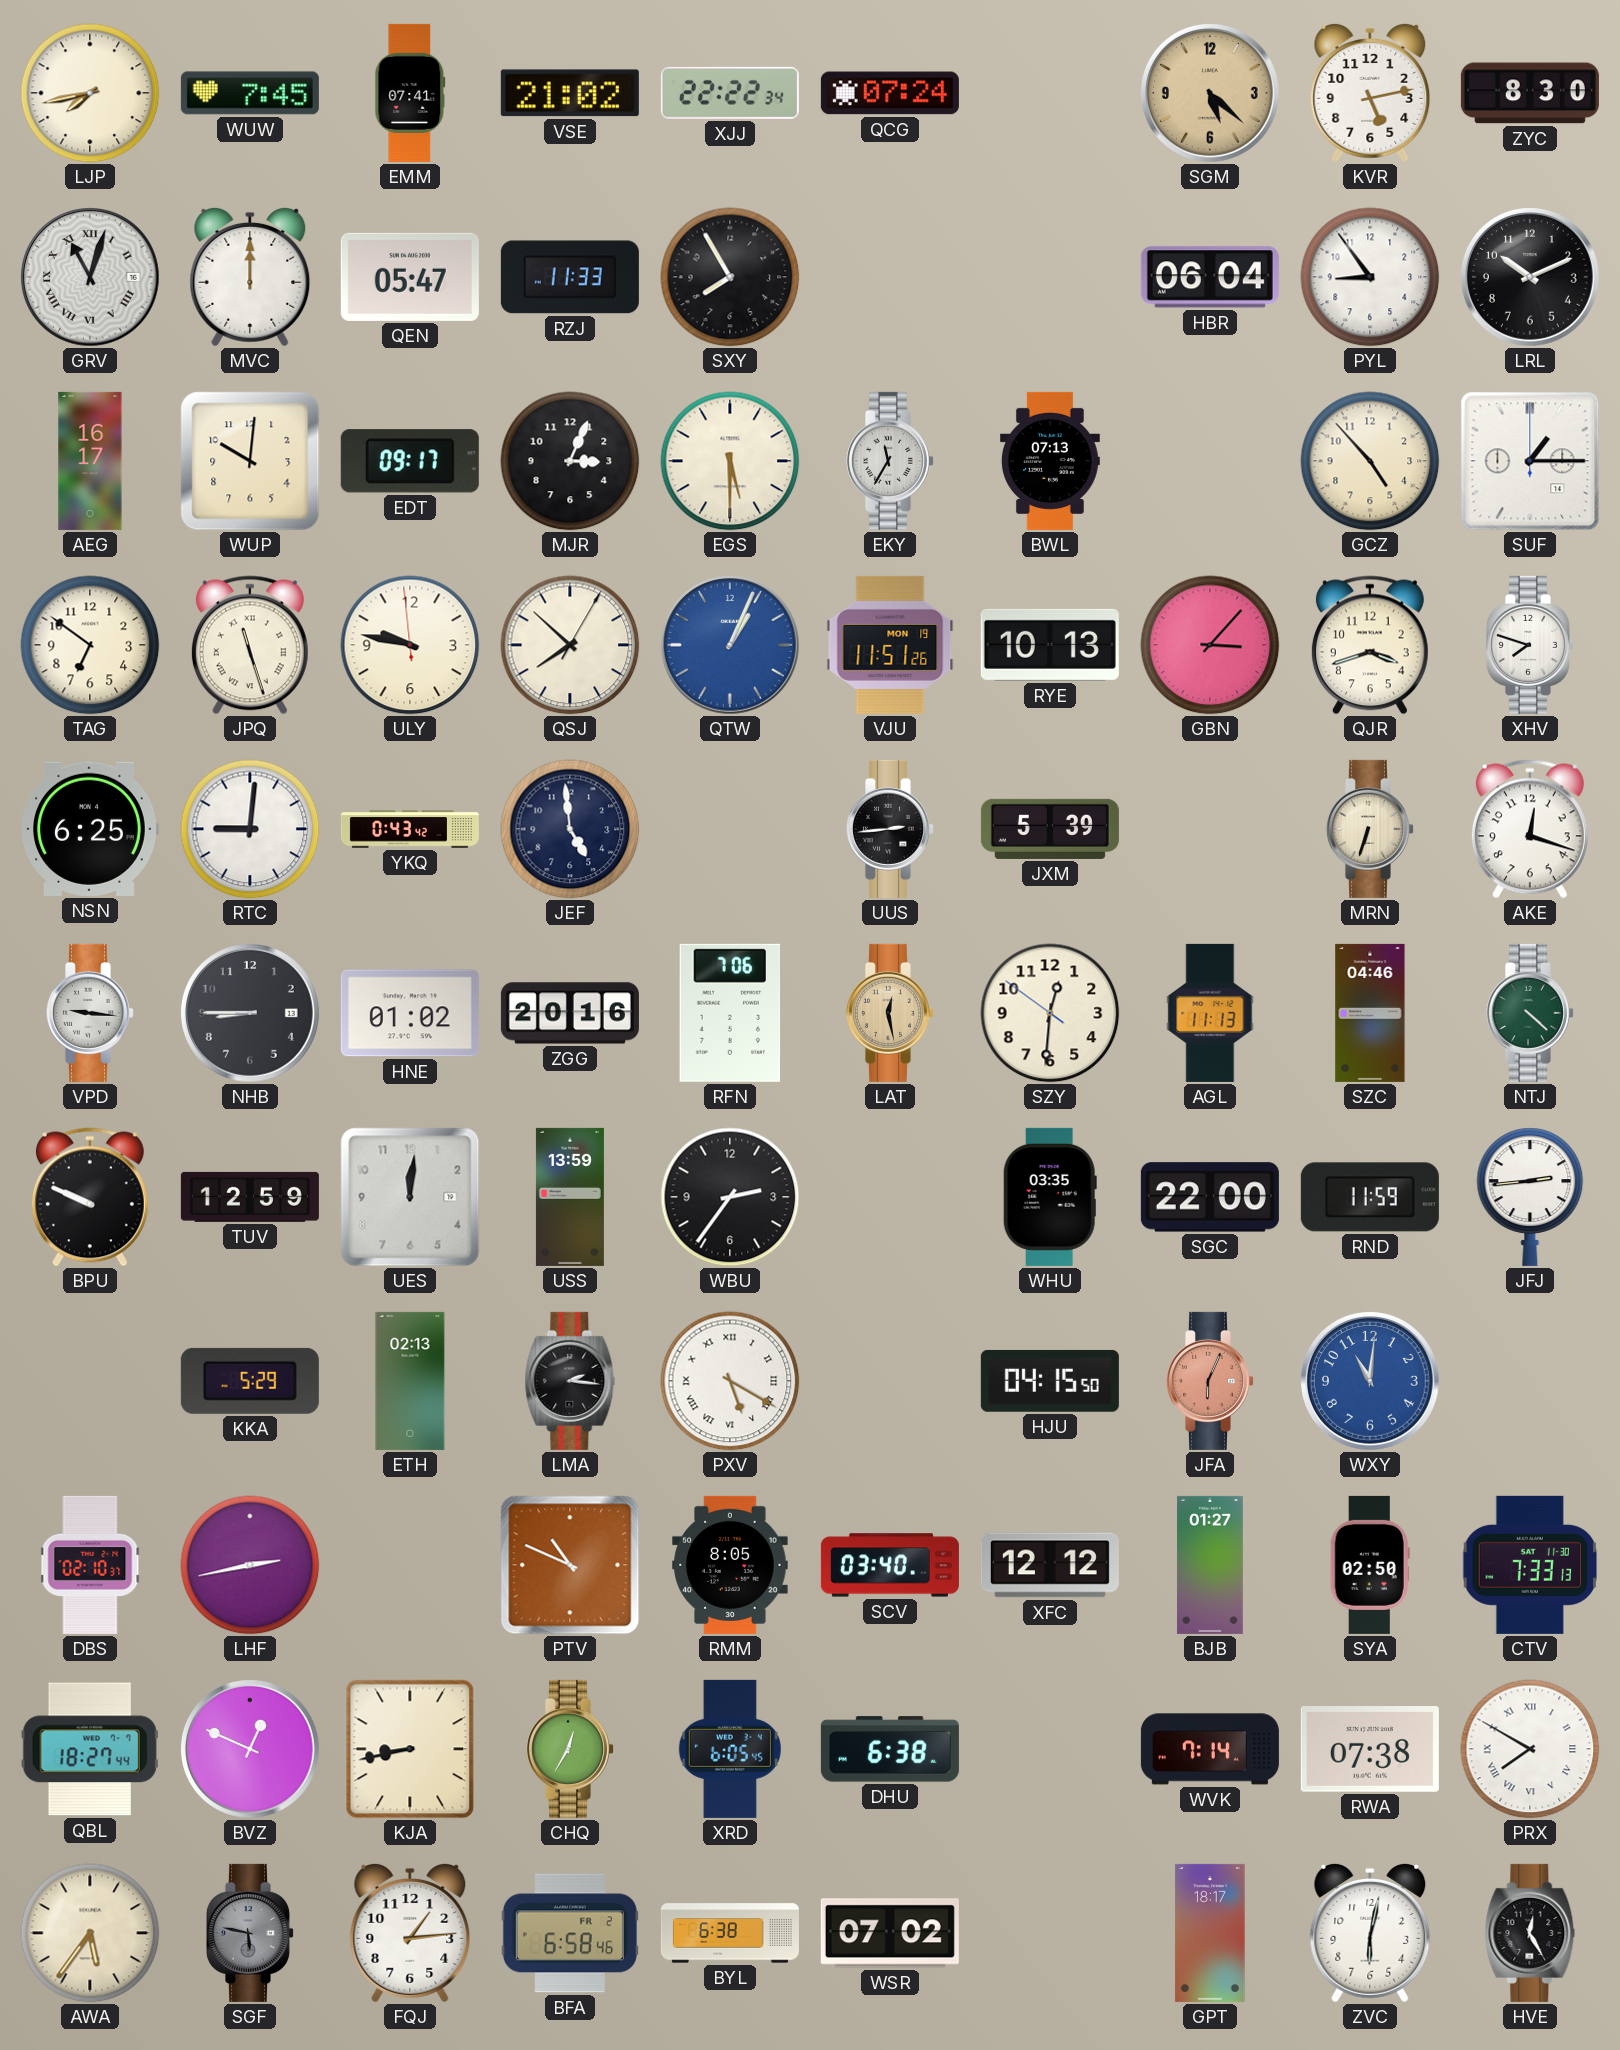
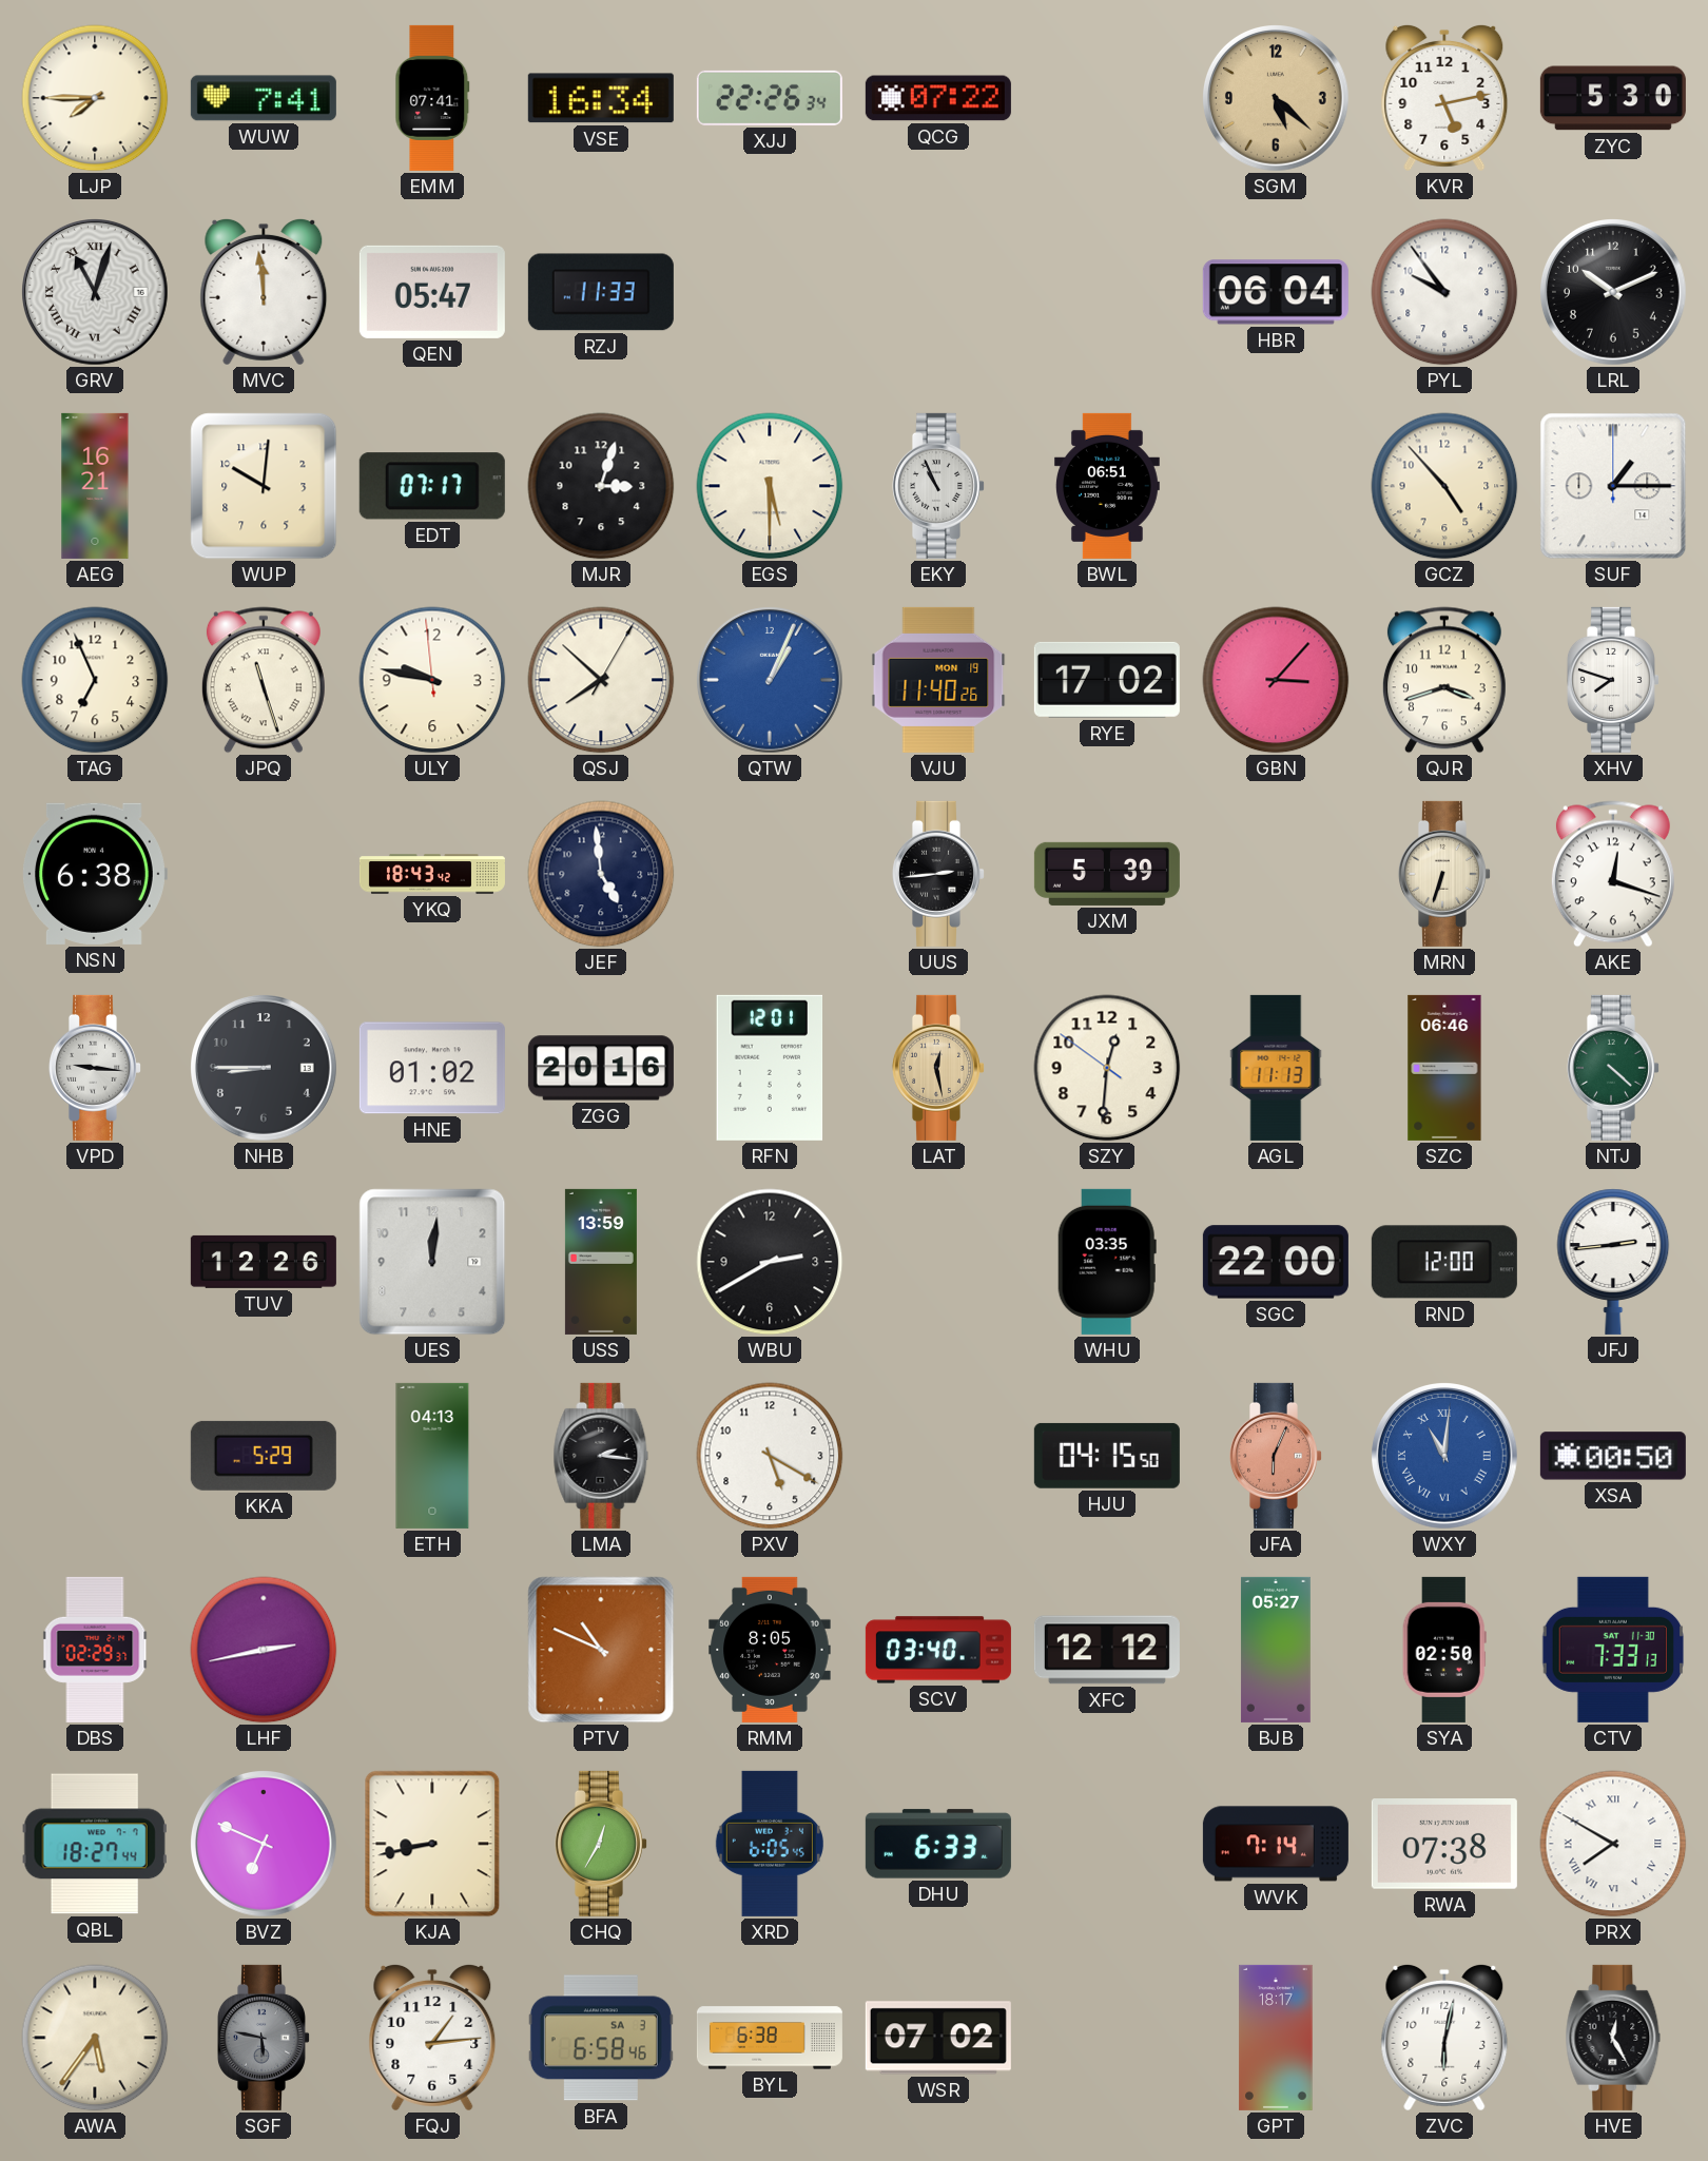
LJP: 7:43 -> 7:45 (95, 98)
WUW: 7:45 -> 7:41 (264, 98)
VSE: 21:02 -> 16:34 (601, 98)
XJJ: 22:22 -> 22:26 (770, 98)
QCG: 07:24 -> 07:22 (938, 98)
ZYC: 8:30 -> 5:30 (1613, 98)
MVC: 12:00 -> 11:59 (264, 292)
SXY: 7:55 -> none (730, 277)
PYL: 8:54 -> 9:54 (1444, 292)
AEG: 16:17 -> 16:21 (95, 486)
EDT: 09:17 -> 07:17 (432, 486)
MJR: 3:04 -> 3:03 (601, 486)
EKY: 11:35 -> 10:56 (938, 486)
BWL: 07:13 -> 06:51 (1107, 486)
TAG: 6:51 -> 6:56 (95, 680)
VJU: 11:51 -> 11:40 (938, 680)
RYE: 10:13 -> 17:02 (1107, 680)
NSN: 6:25 -> 6:38 (95, 874)
RTC: 9:01 -> none (250, 829)
YKQ: 0:43 -> 18:43 (432, 874)
RFN: 7:06 -> 12:01 (770, 1068)
SZC: 04:46 -> 06:46 (1444, 1068)
BPU: 9:49 -> none (90, 1197)
TUV: 12:59 -> 12:26 (264, 1262)
WBU: 2:36 -> 2:40 (770, 1262)
RND: 11:59 -> 12:00 (1444, 1262)
ETH: 02:13 -> 04:13 (432, 1456)
PXV numerals: Roman -> Arabic (770, 1456)
WXY numerals: Arabic -> Roman (1445, 1457)
XSA: none -> 00:50 (1613, 1456)
DBS: 02:10 -> 02:29 (95, 1650)
BJB: 01:27 -> 05:27 (1276, 1650)
BVZ: 12:49 -> 6:49 (265, 1845)
DHU: 6:38 -> 6:33 (938, 1844)
BFA date: FR 2 -> SA 3 (601, 2038)
